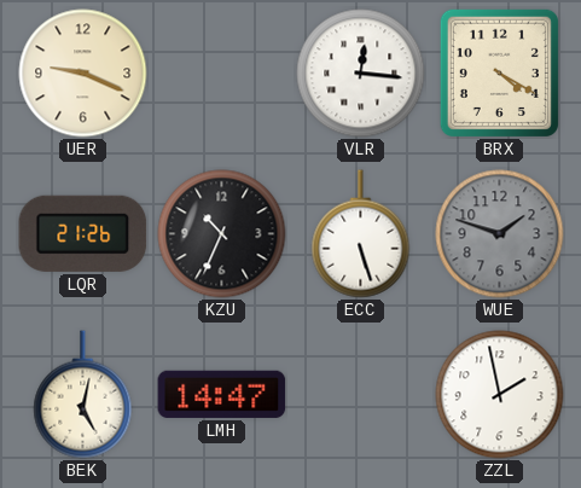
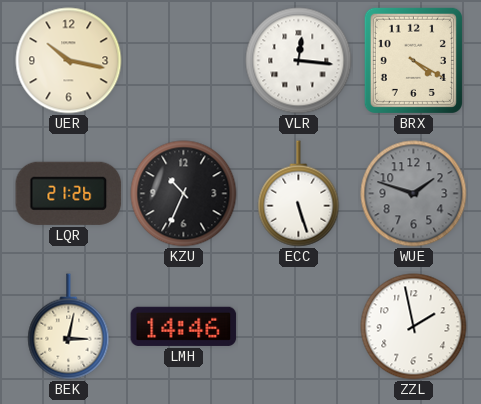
UER: 9:19 -> 10:17 (69, 61)
BEK: 5:02 -> 3:02 (69, 327)
LMH: 14:47 -> 14:46 (184, 326)
